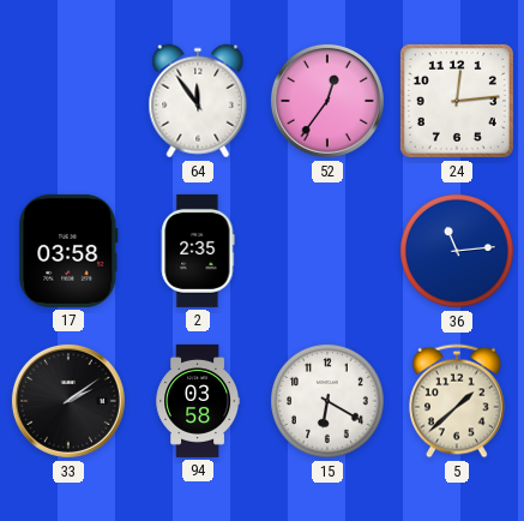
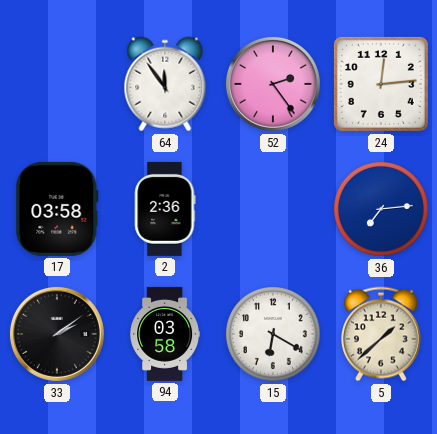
52: 12:36 -> 2:24 (273, 84)
2: 2:35 -> 2:36 (165, 209)
36: 11:14 -> 7:14 (382, 210)
